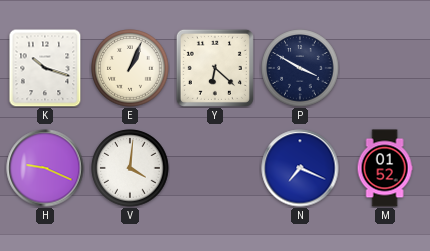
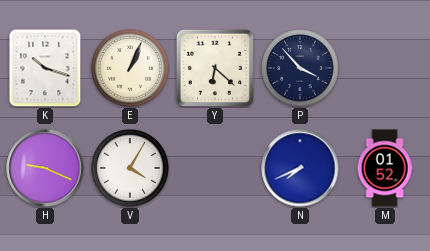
P: 3:50 -> 3:53 (300, 68)
V: 4:01 -> 4:05 (130, 168)
N: 7:19 -> 7:41 (300, 168)
